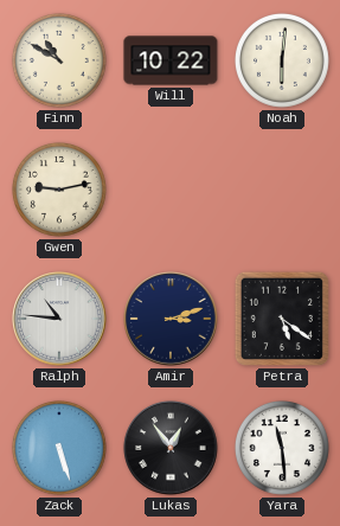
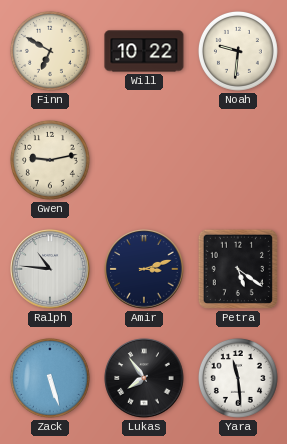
Finn: 10:50 -> 6:50 (50, 51)
Noah: 6:01 -> 9:31 (238, 51)
Lukas: 12:54 -> 7:54 (144, 378)
